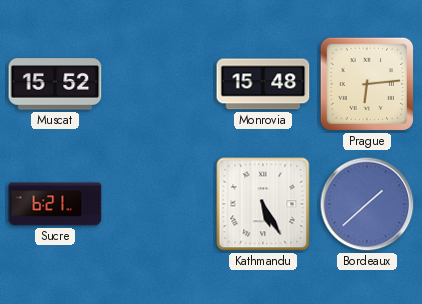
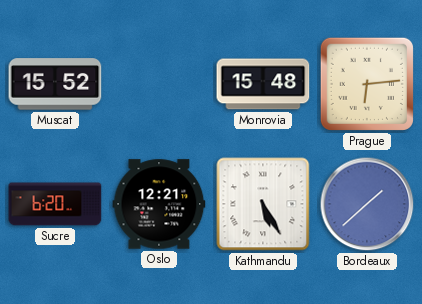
Sucre: 6:21 -> 6:20 (55, 204)
Oslo: none -> 12:21 (159, 204)
